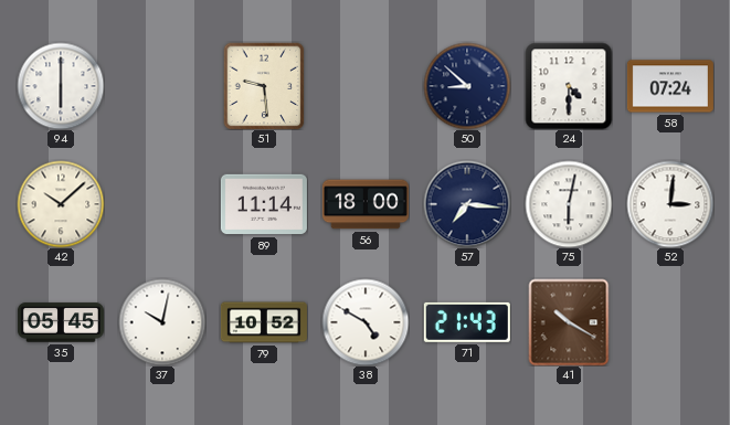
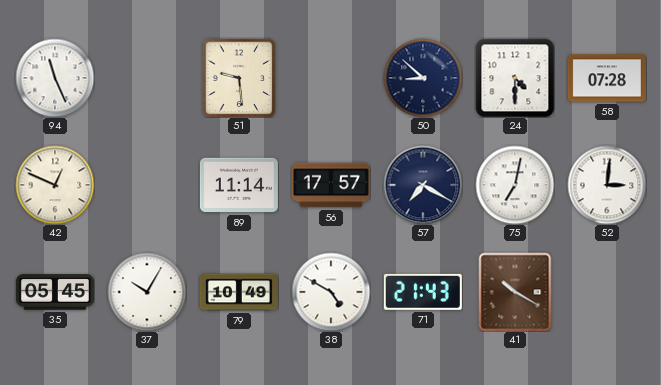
94: 6:00 -> 11:26 (55, 78)
58: 07:24 -> 07:28 (607, 78)
42: 10:08 -> 12:49 (55, 185)
56: 18:00 -> 17:57 (331, 185)
57: 7:16 -> 7:20 (423, 185)
75: 6:02 -> 7:02 (515, 185)
37: 10:02 -> 10:05 (147, 292)
79: 10:52 -> 10:49 (239, 292)
